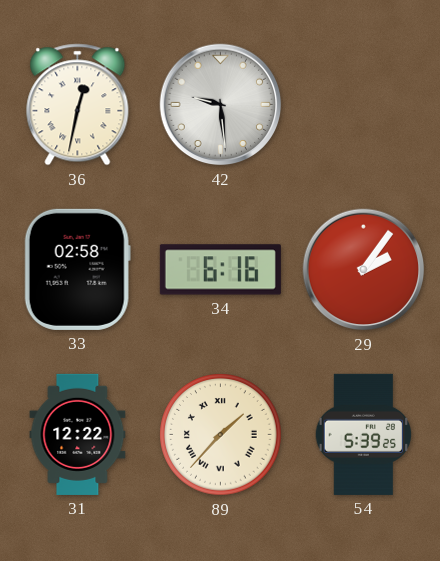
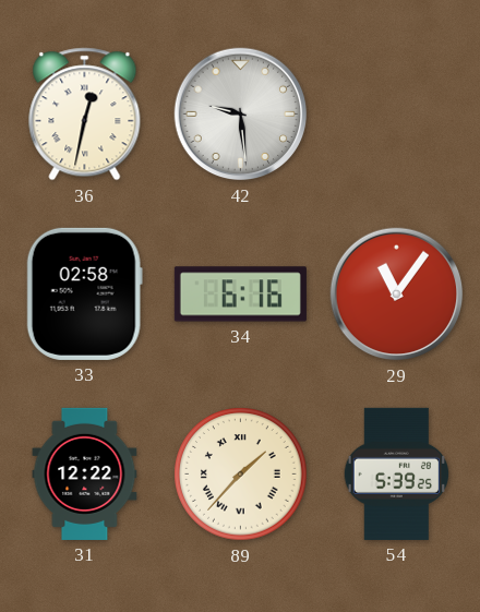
29: 2:06 -> 11:06 (397, 295)
